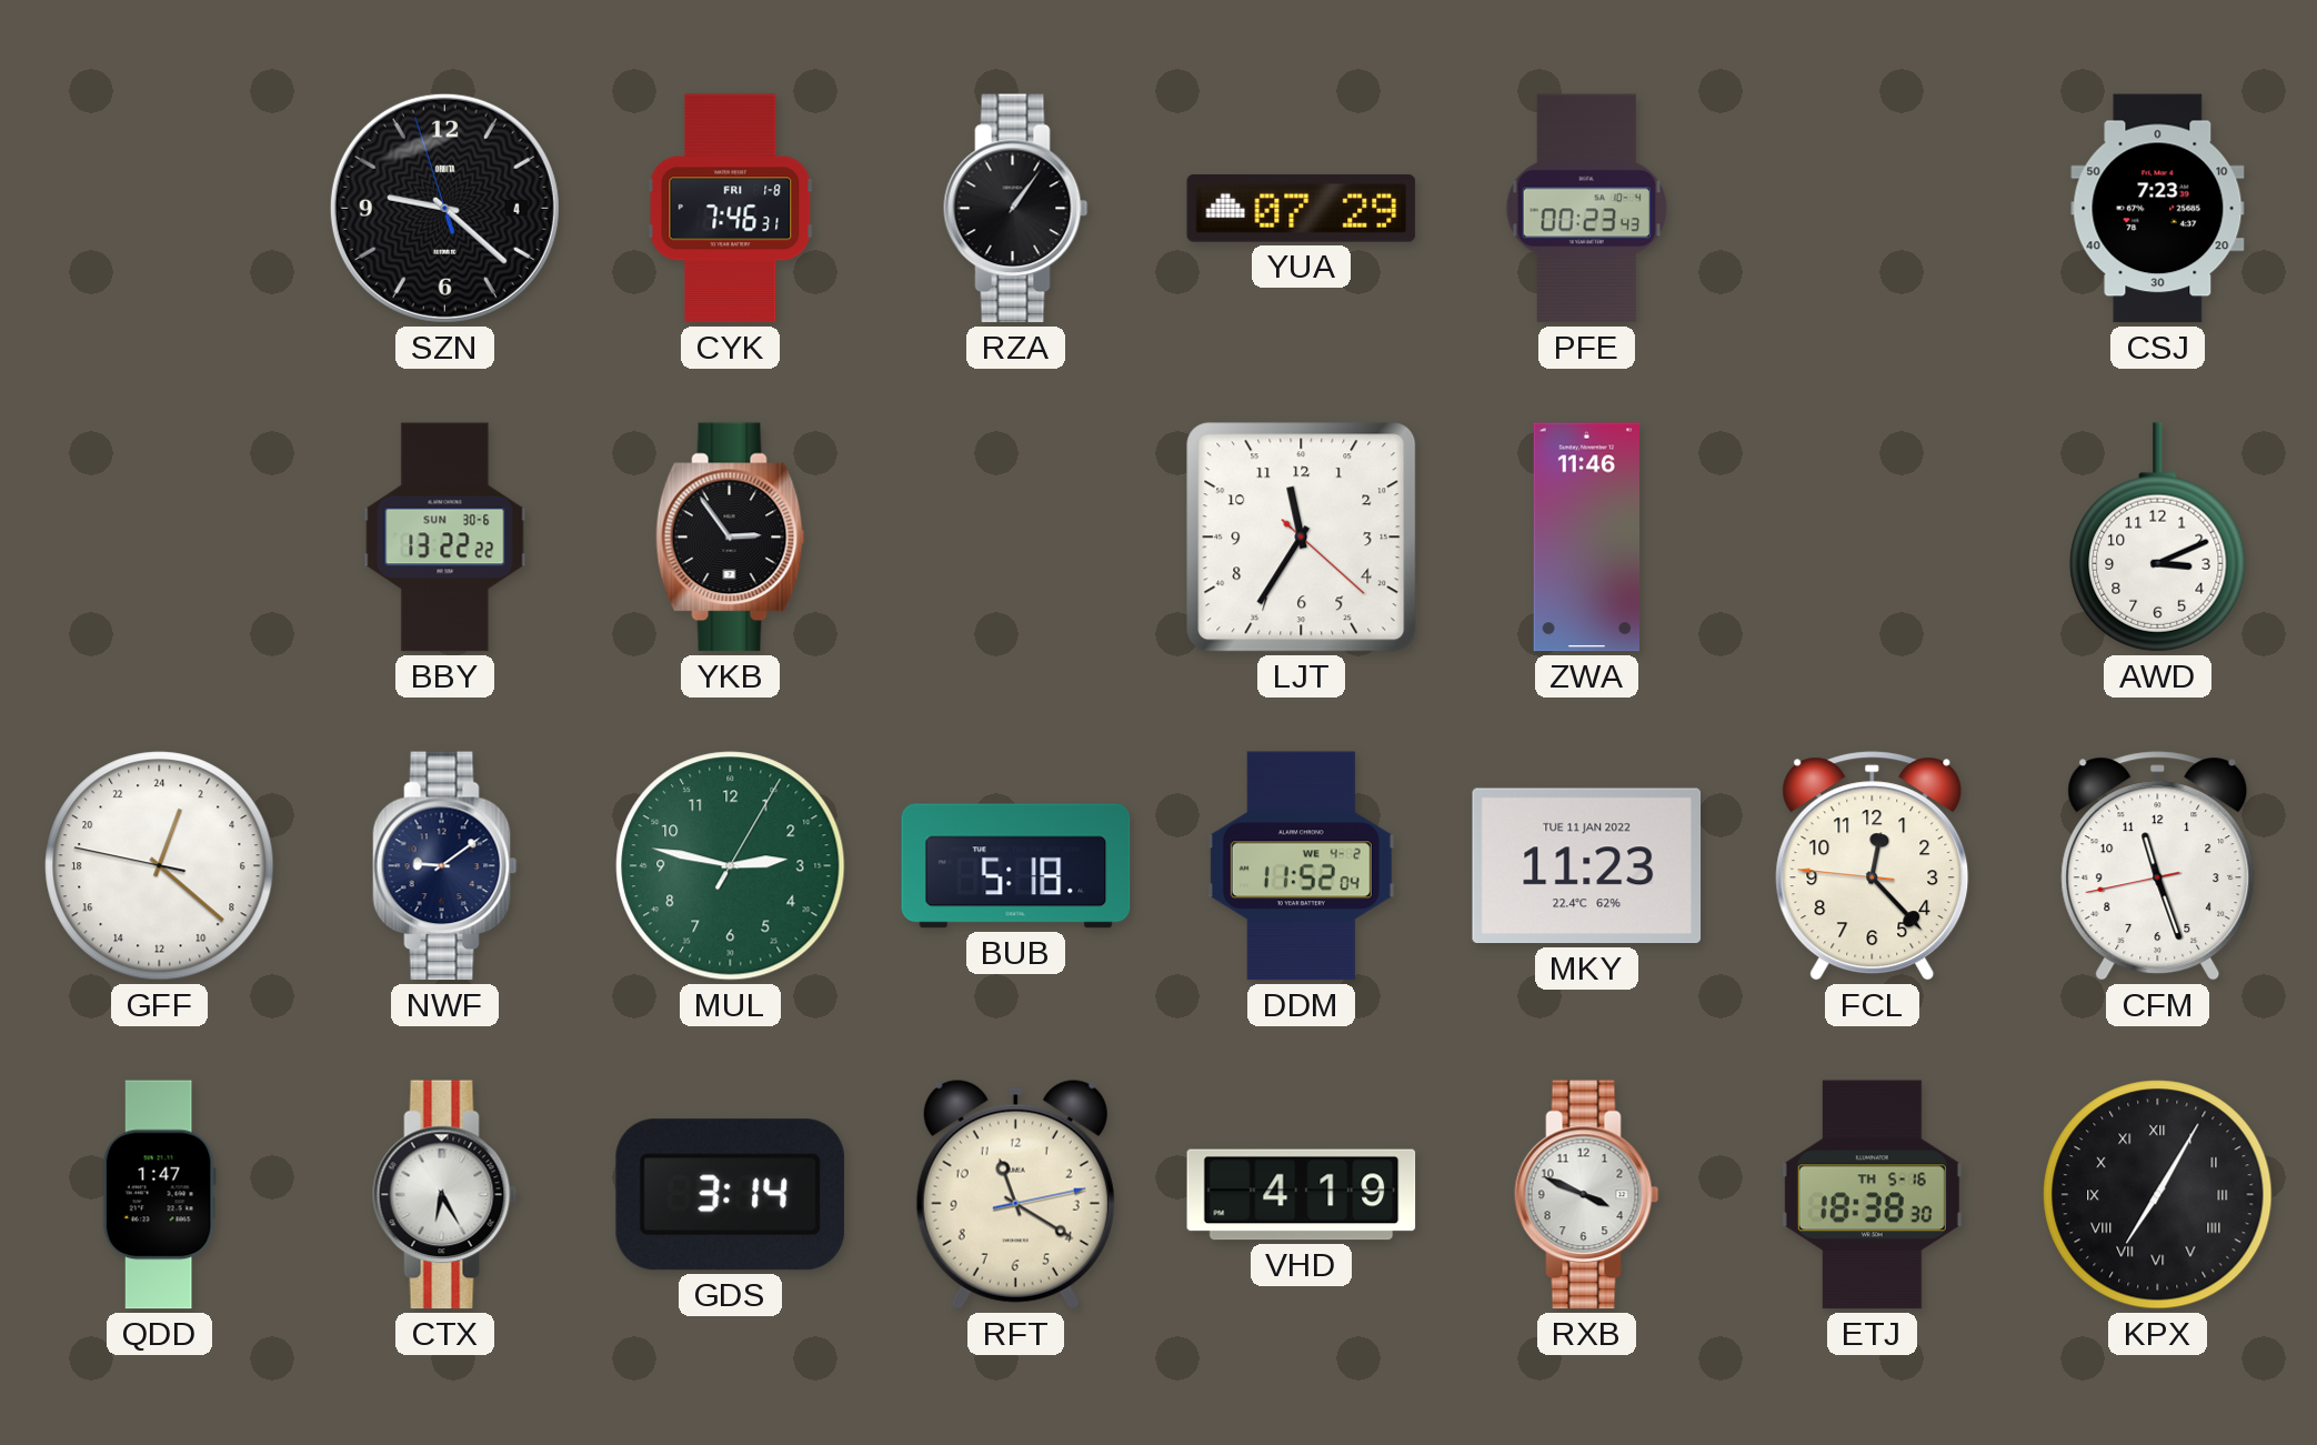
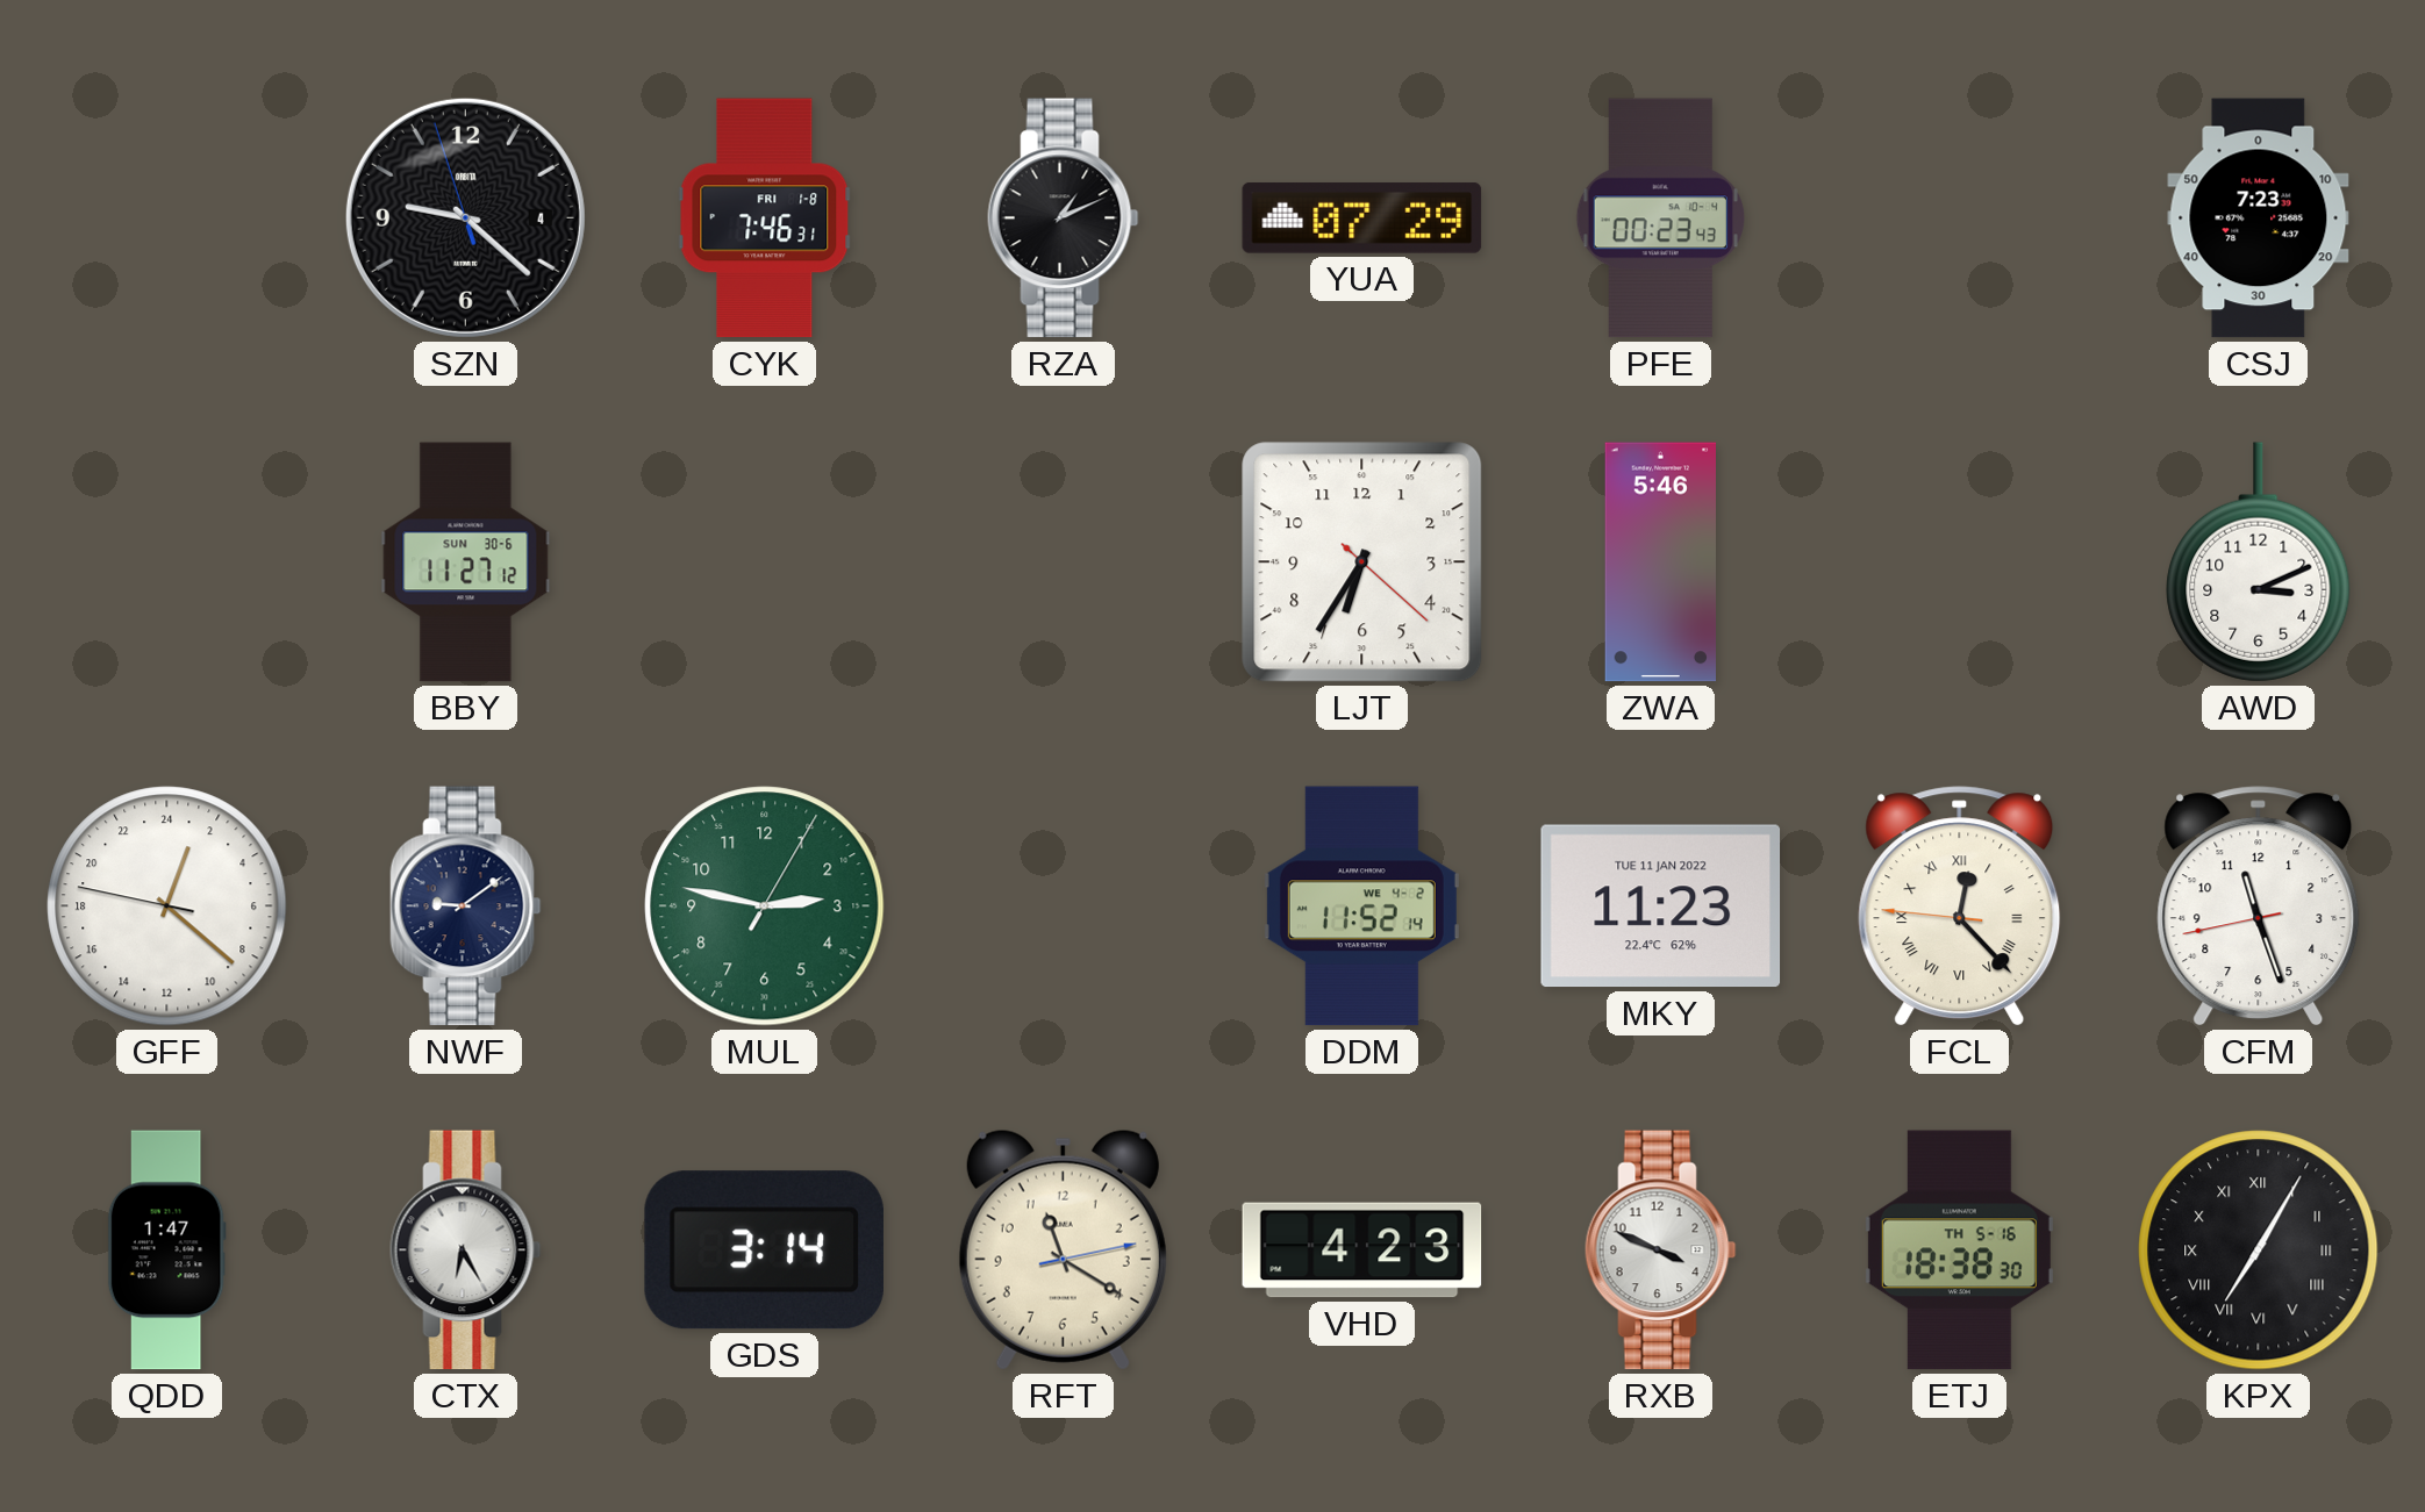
RZA: 1:06 -> 1:11 (1064, 218)
BBY: 13:22 -> 11:27 (466, 562)
YKB: 2:54 -> none (731, 538)
LJT: 11:35 -> 6:35 (1362, 562)
ZWA: 11:46 -> 5:46 (1660, 562)
BUB: 5:18 -> none (1016, 866)
DDM: 11:52:04 -> 11:52:14 (1361, 907)
FCL numerals: Arabic -> Roman (1960, 907)
VHD: 4:19 -> 4:23 (1362, 1251)
